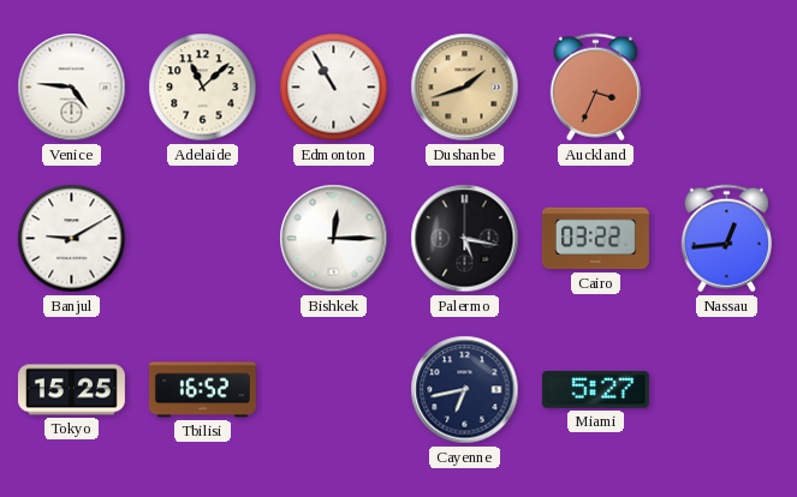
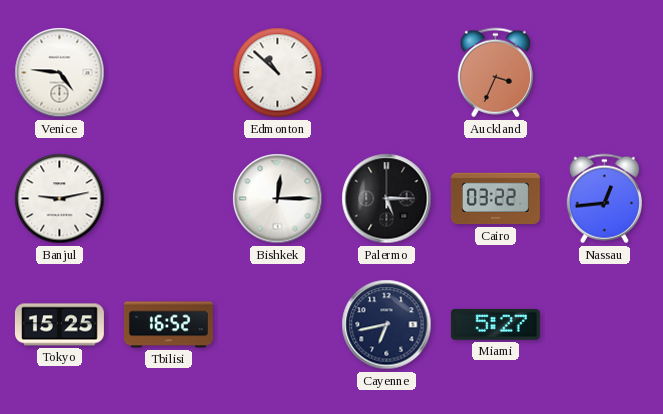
Adelaide: 11:08 -> none (203, 88)
Edmonton: 10:55 -> 10:52 (278, 73)
Dushanbe: 1:42 -> none (465, 88)
Banjul: 9:10 -> 9:13 (60, 199)
Palermo: 5:17 -> 5:15 (387, 199)
